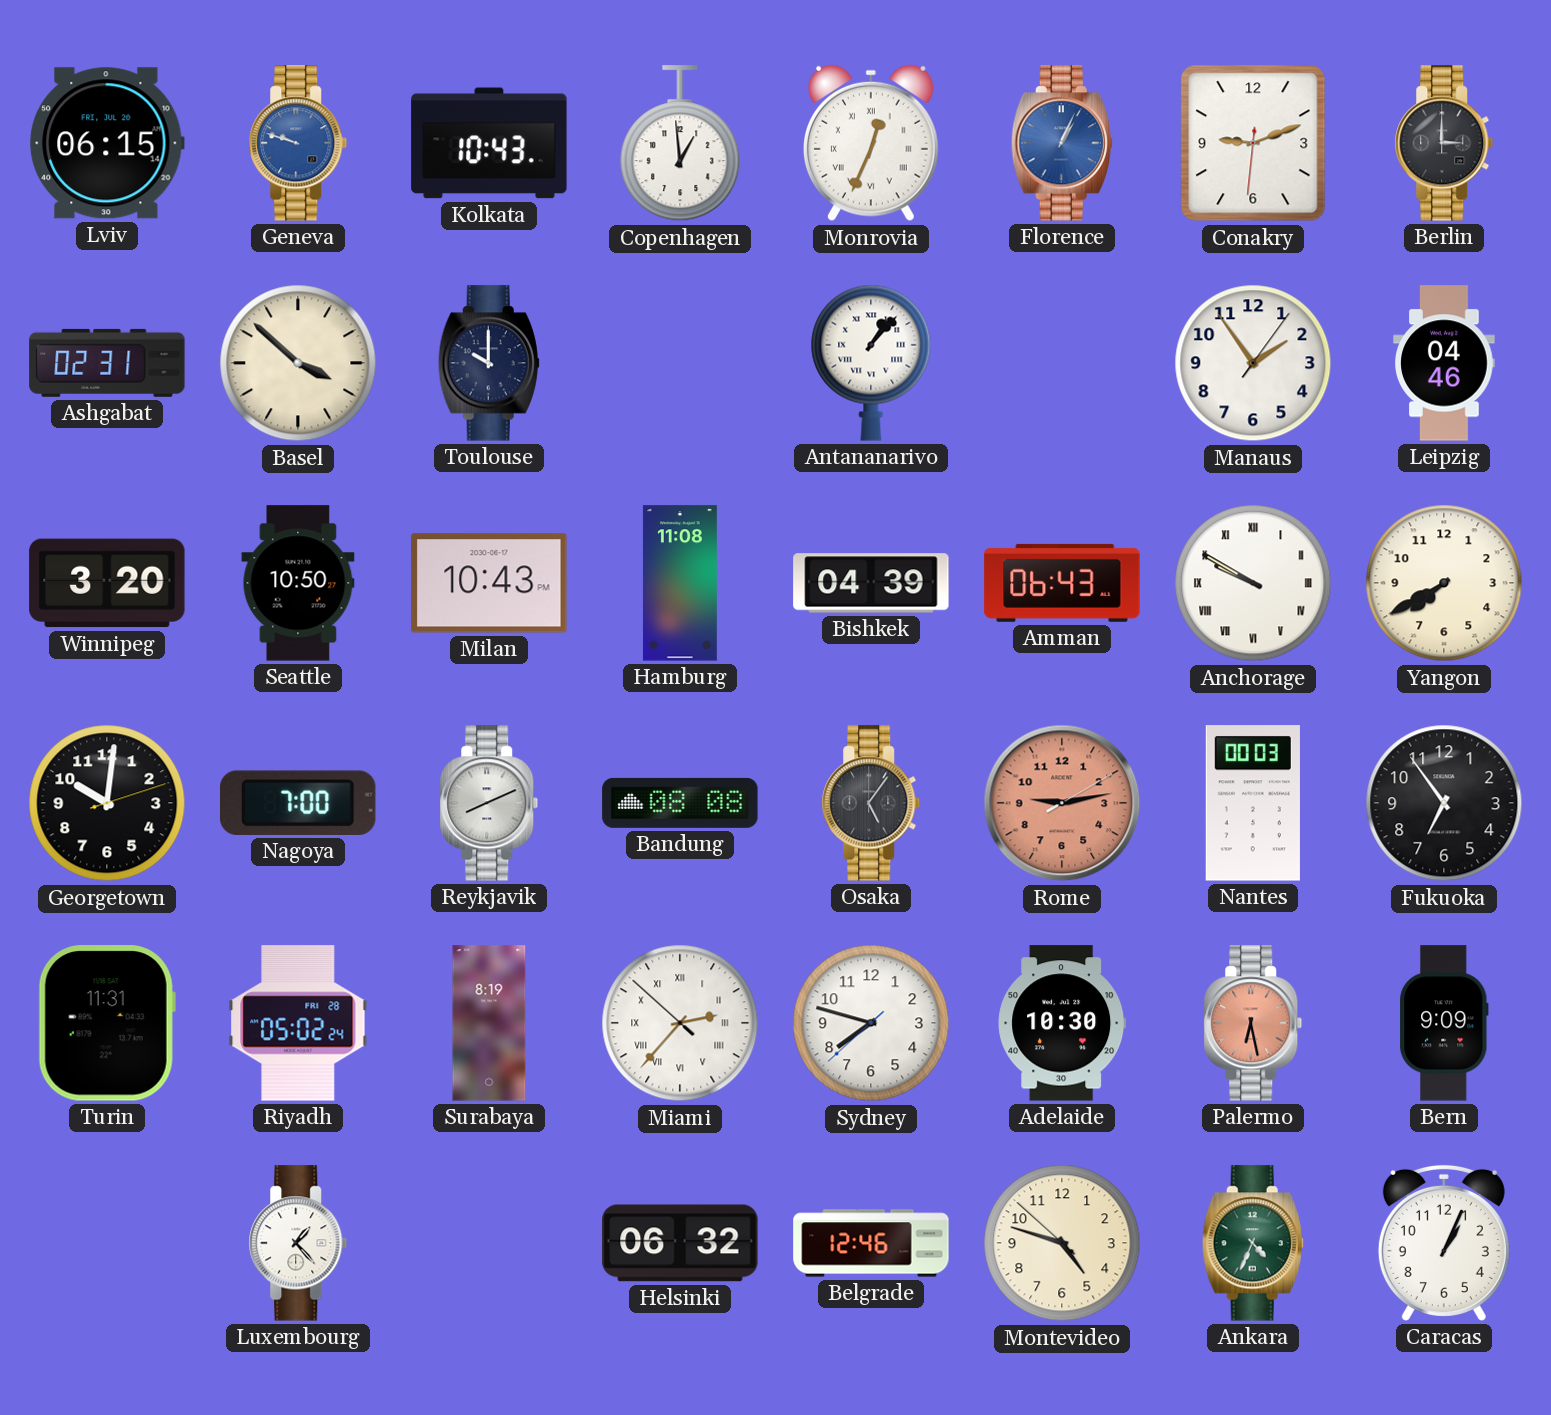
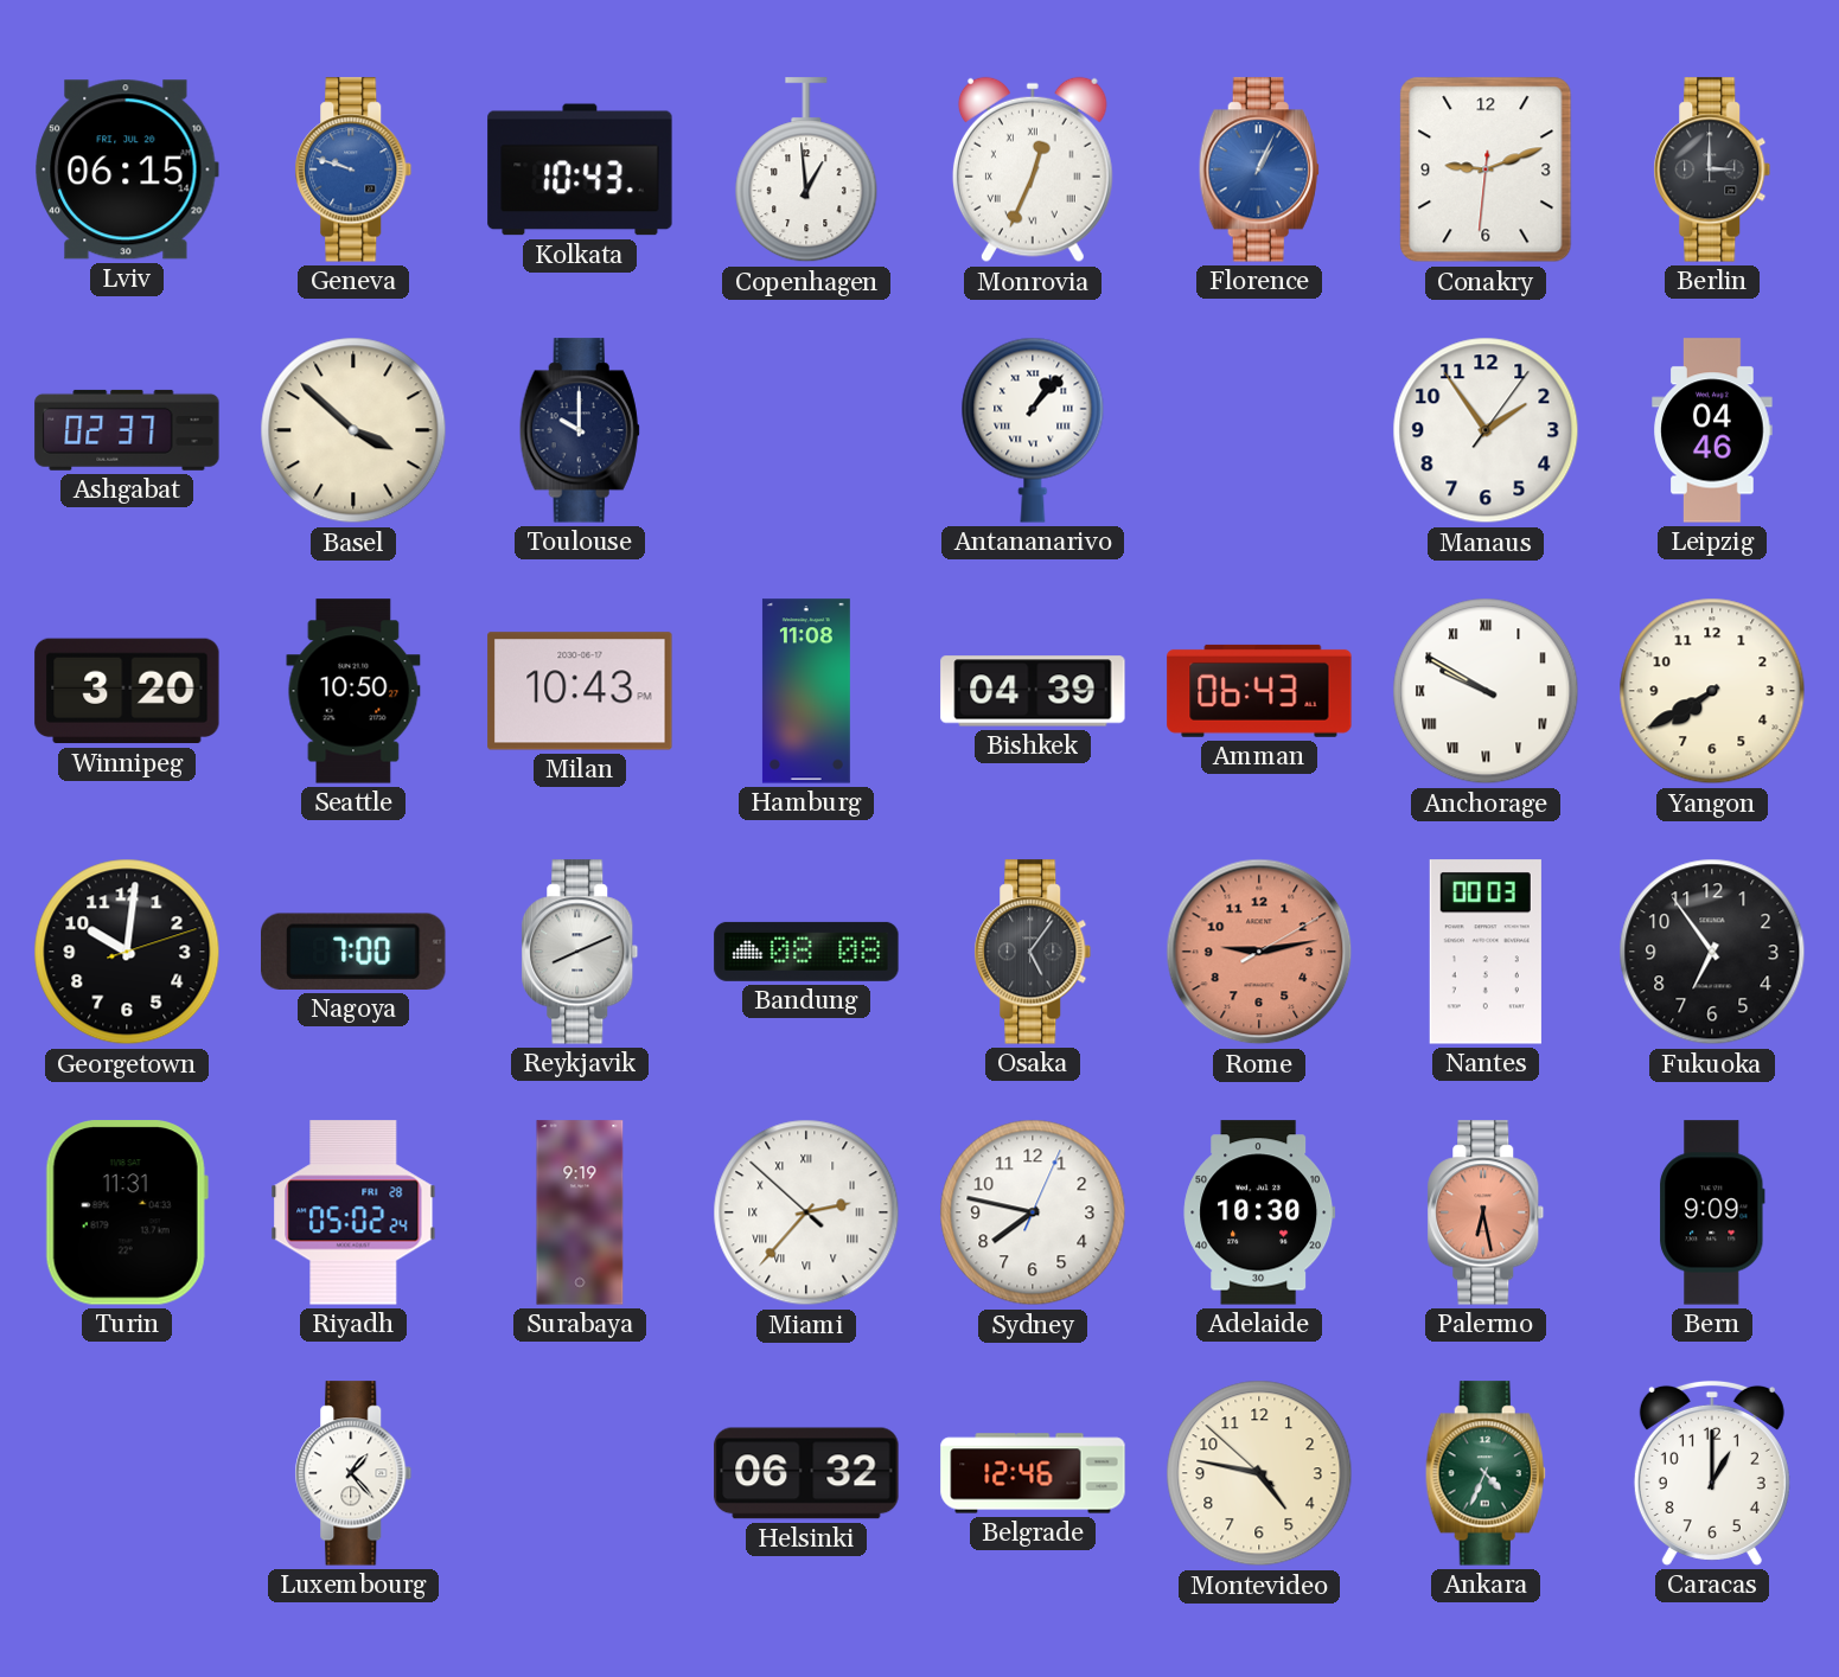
Ashgabat: 02:31 -> 02:37 (127, 430)
Surabaya: 8:19 -> 9:19 (580, 1212)
Sydney: 7:47:38 -> 7:47:04 (1033, 1212)
Montevideo: 4:47 -> 4:46 (1259, 1473)
Caracas: 1:04 -> 1:00 (1712, 1473)
